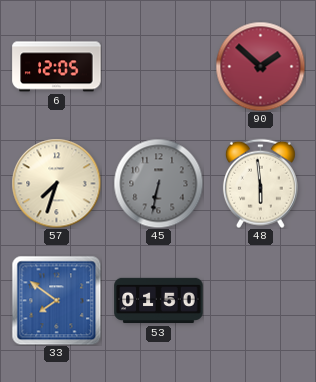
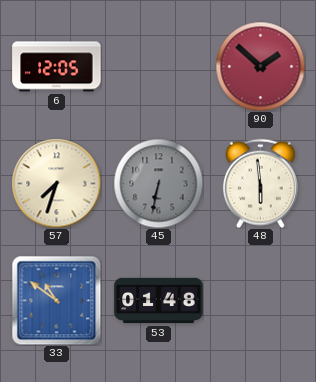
33: 7:51 -> 10:51 (56, 300)
53: 01:50 -> 01:48 (159, 301)
